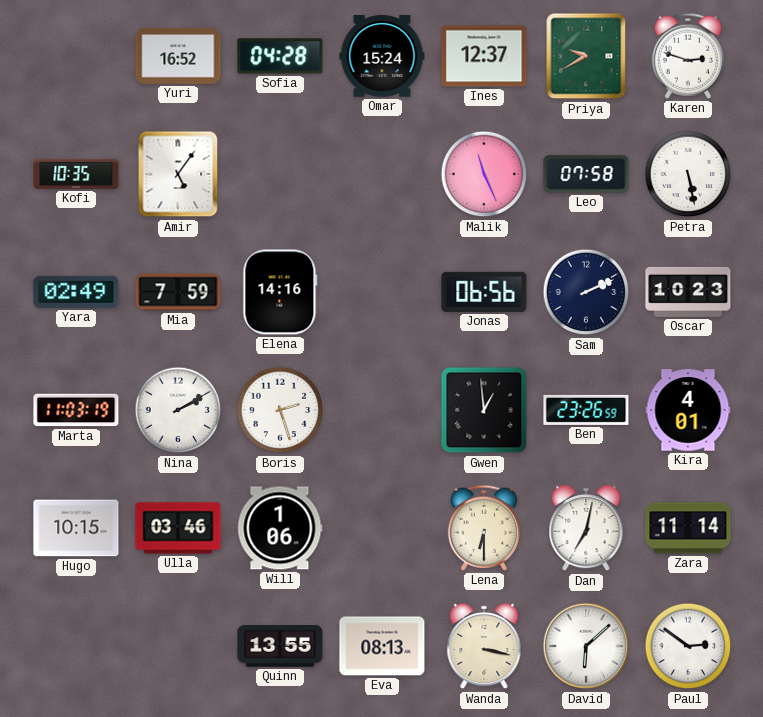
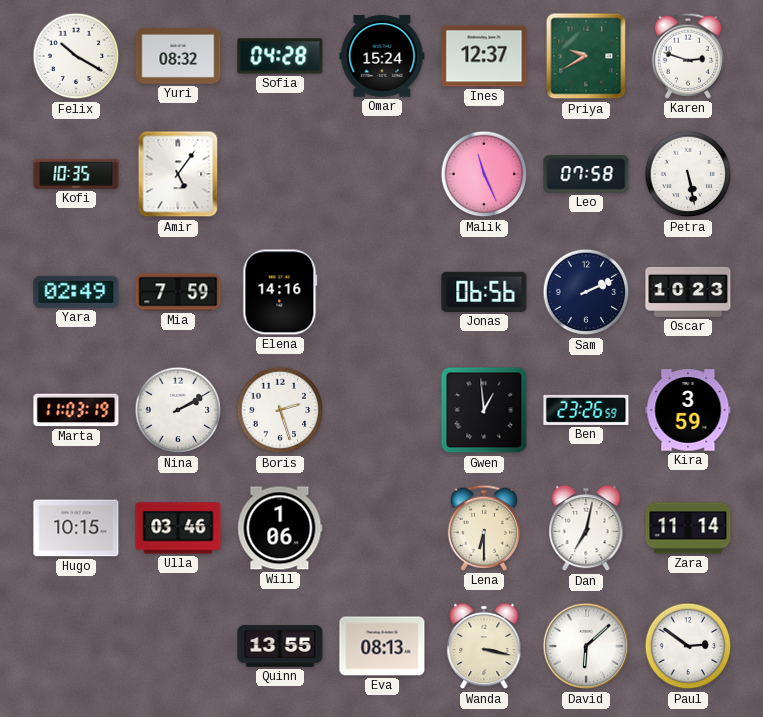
Felix: none -> 10:20 (76, 56)
Yuri: 16:52 -> 08:32 (178, 56)
Kira: 4:01 -> 3:59 (688, 410)
